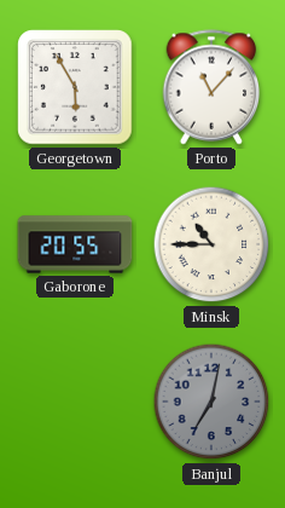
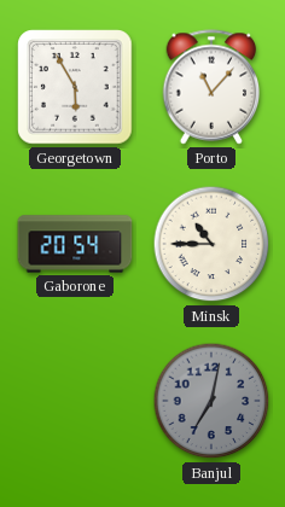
Gaborone: 20:55 -> 20:54 (75, 244)
